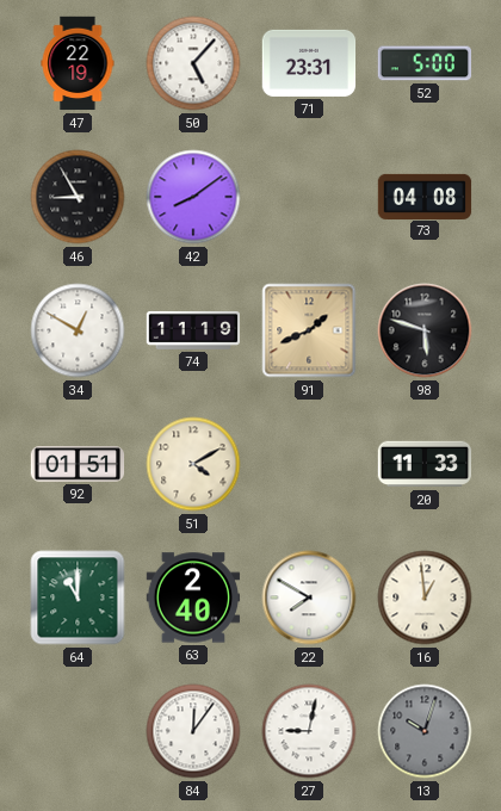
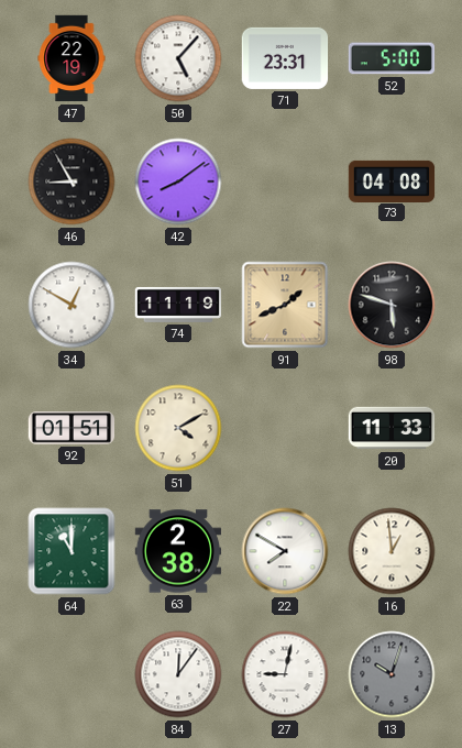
63: 2:40 -> 2:38 (178, 551)
